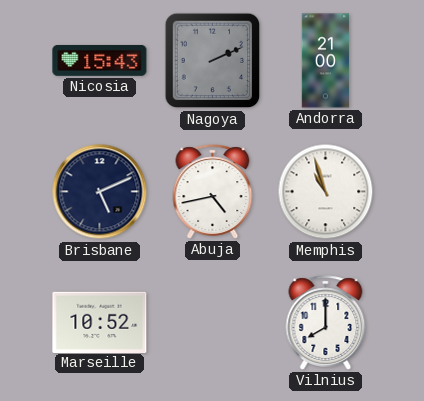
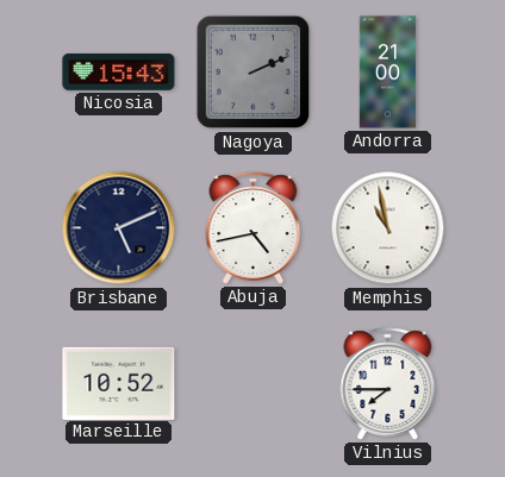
Memphis: 10:57 -> 10:58 (388, 228)
Vilnius: 8:00 -> 7:45 (388, 384)
